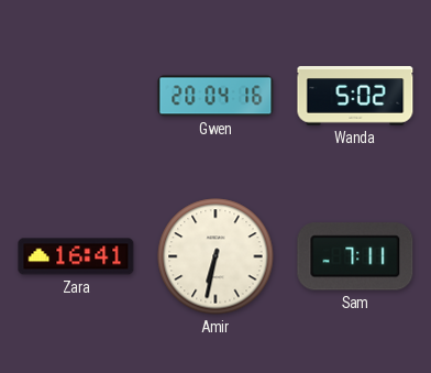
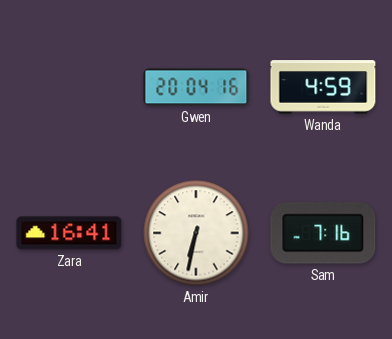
Wanda: 5:02 -> 4:59 (323, 87)
Sam: 7:11 -> 7:16 (323, 233)
